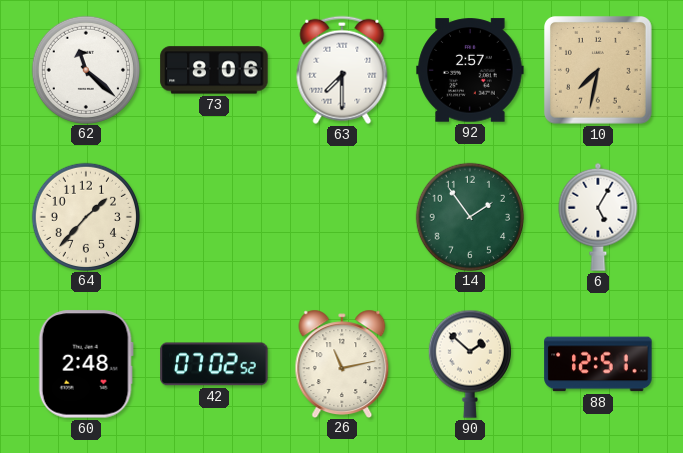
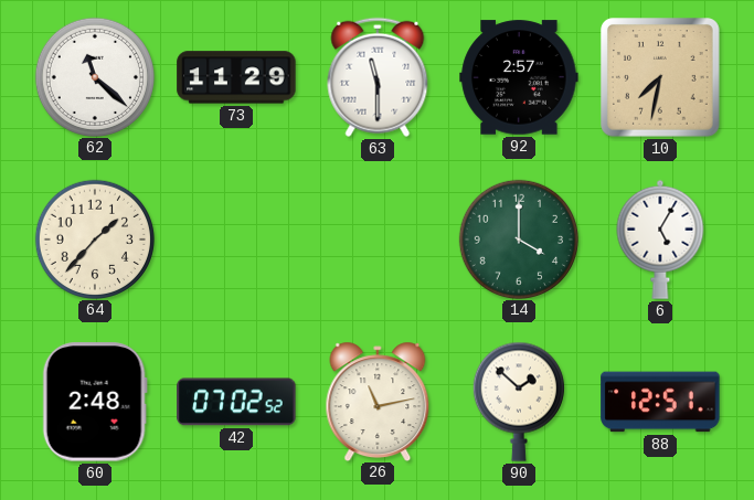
73: 8:06 -> 11:29 (236, 77)
63: 7:30 -> 11:30 (378, 77)
14: 1:54 -> 4:00 (518, 238)
